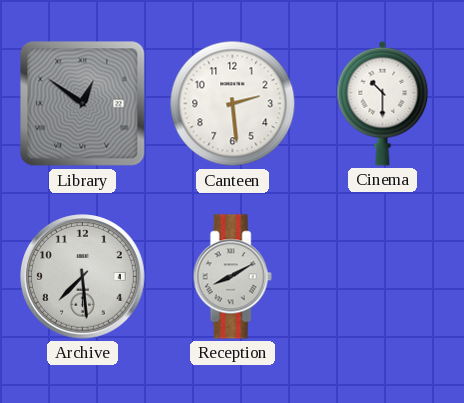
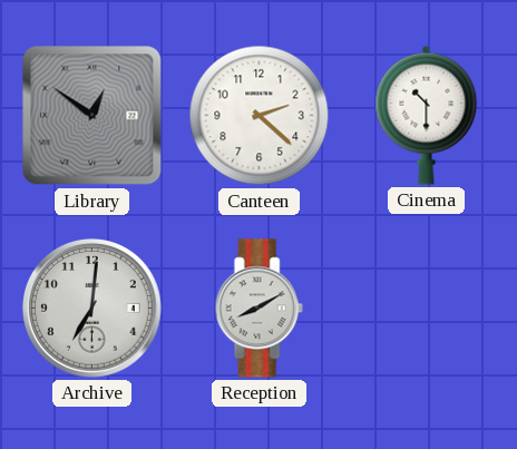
Canteen: 2:29 -> 2:22 (260, 116)
Archive: 7:29 -> 7:01 (92, 309)
